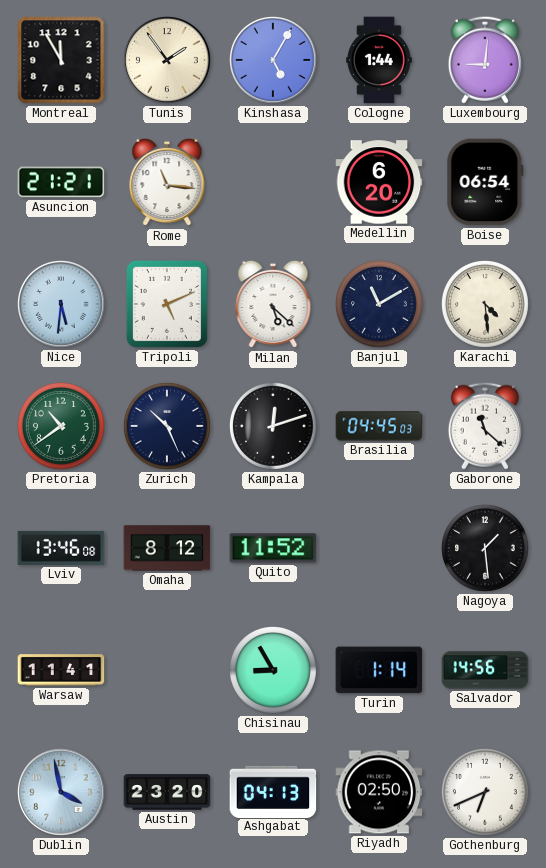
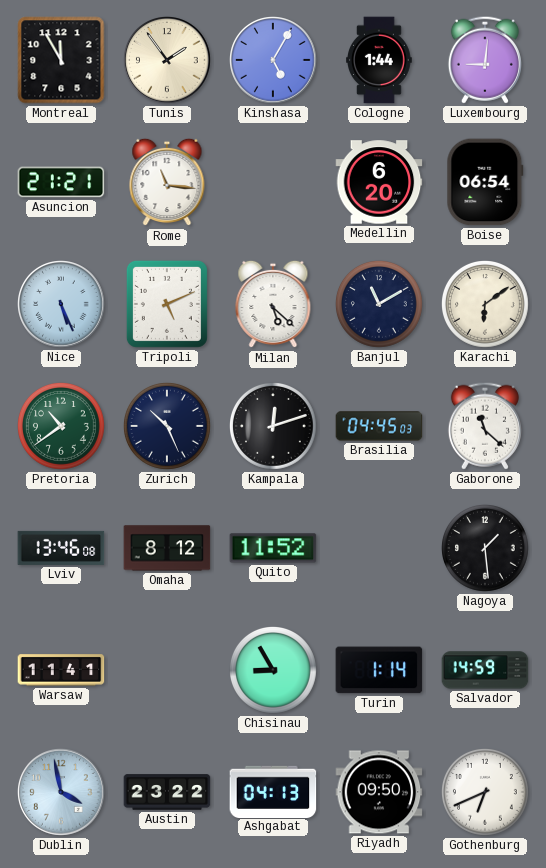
Nice: 5:31 -> 5:26 (62, 305)
Karachi: 4:29 -> 6:09 (486, 305)
Salvador: 14:56 -> 14:59 (485, 670)
Austin: 23:20 -> 23:22 (167, 792)
Riyadh: 02:50 -> 09:50 (379, 792)
